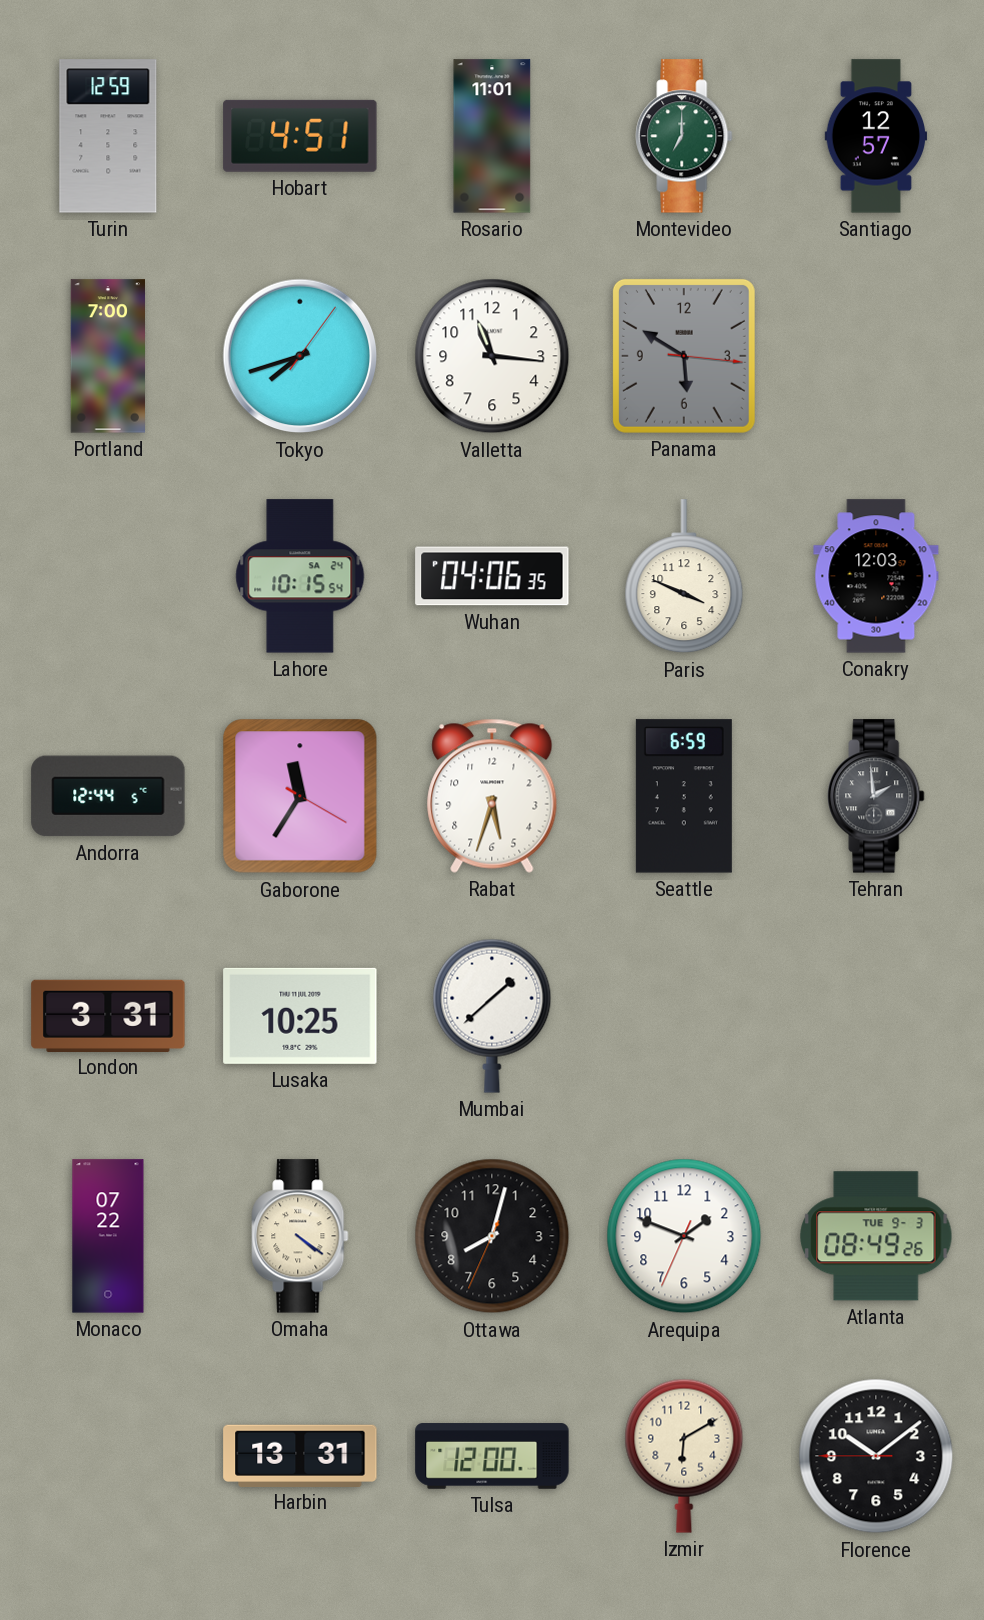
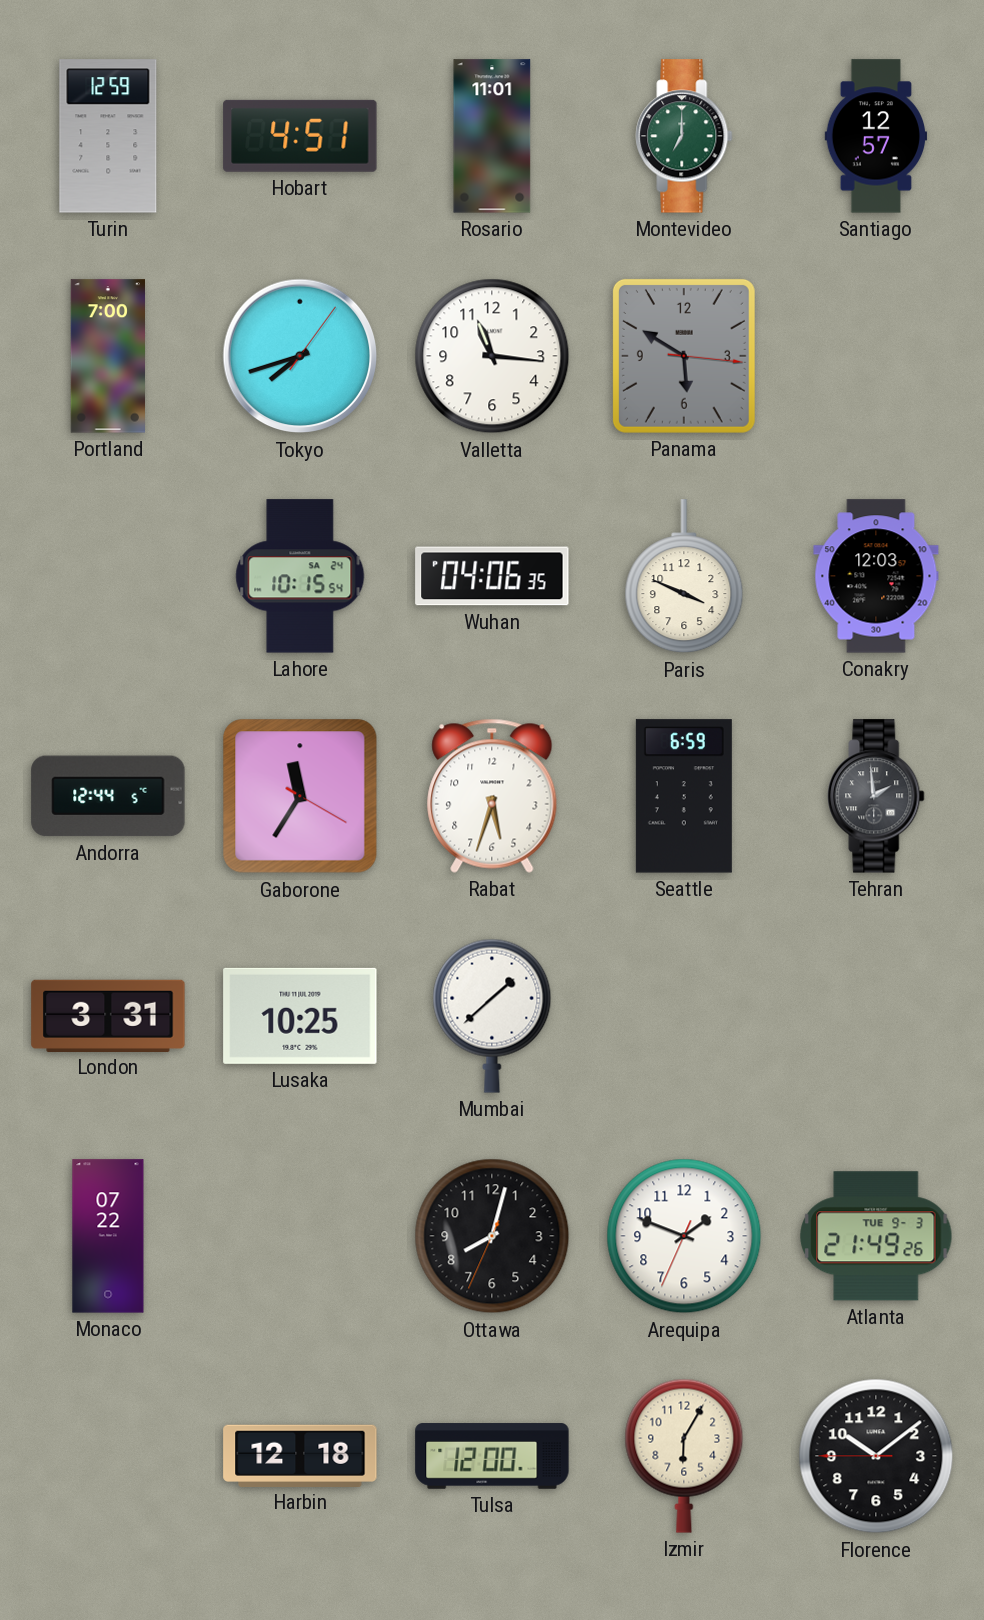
Omaha: 4:21 -> none (300, 1236)
Atlanta: 08:49 -> 21:49 (876, 1236)
Harbin: 13:31 -> 12:18 (300, 1455)
Izmir: 6:10 -> 6:05 (684, 1456)
